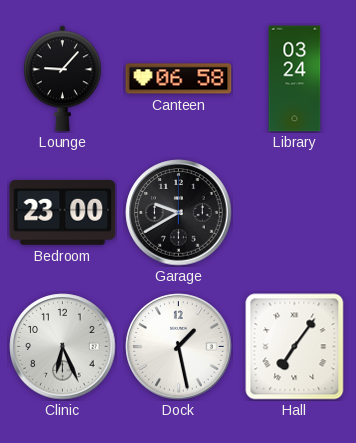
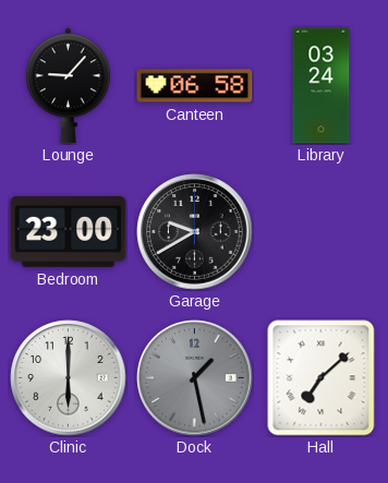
Clinic: 6:26 -> 6:00 (69, 378)
Dock dial: white -> grey (195, 378)
Hall: 7:06 -> 7:08 (322, 378)
